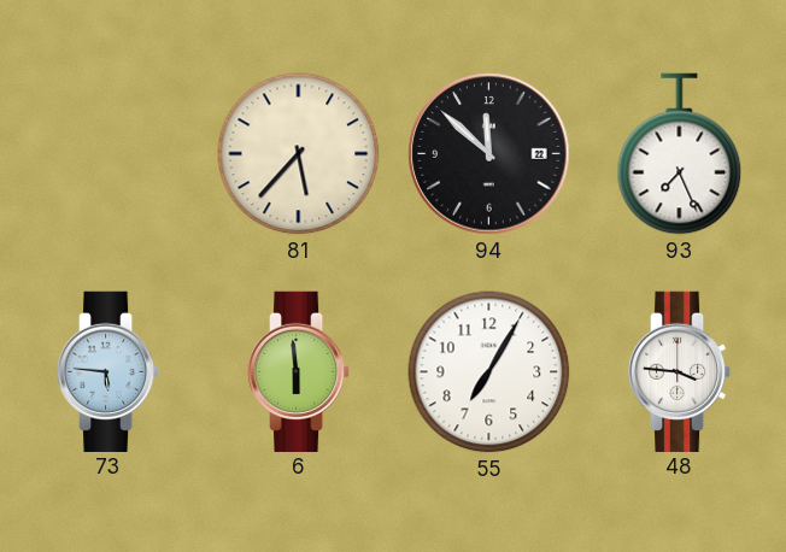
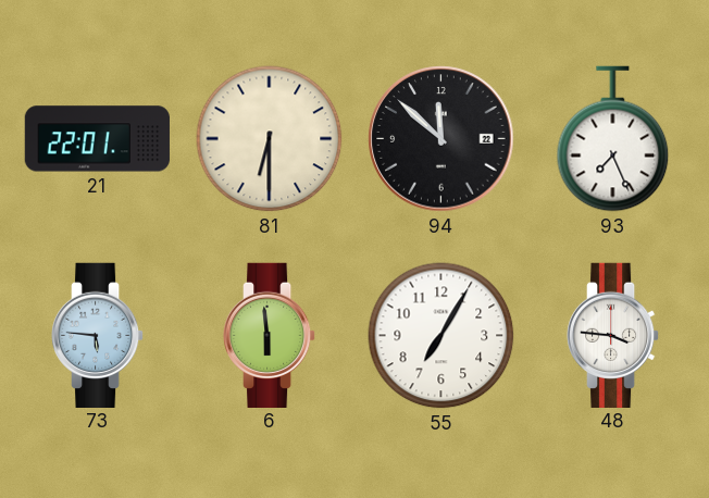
21: none -> 22:01 (97, 139)
81: 5:37 -> 6:30 (270, 139)
